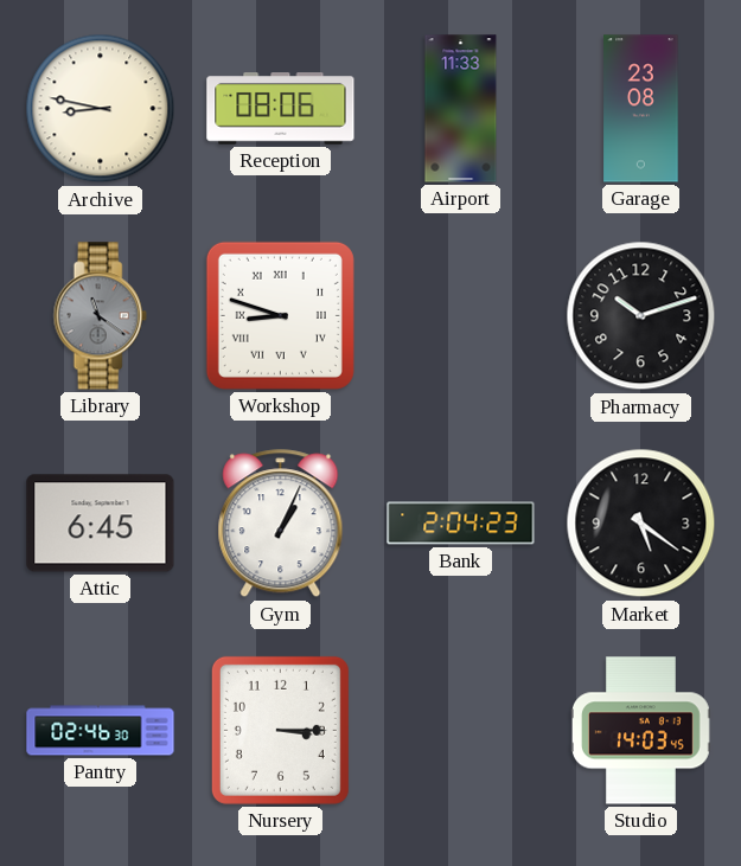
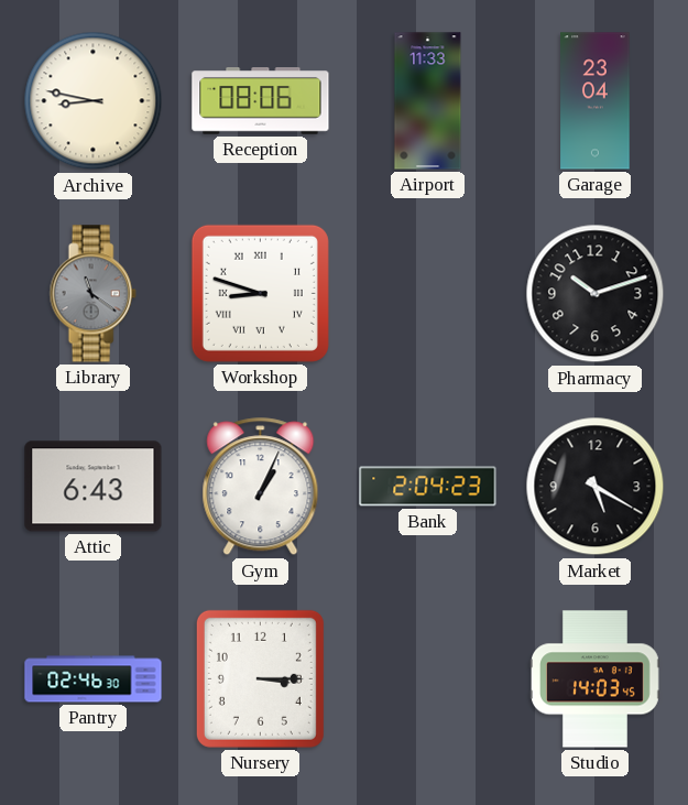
Garage: 23:08 -> 23:04 (596, 101)
Attic: 6:45 -> 6:43 (94, 487)
Market: 5:21 -> 5:20 (596, 487)
